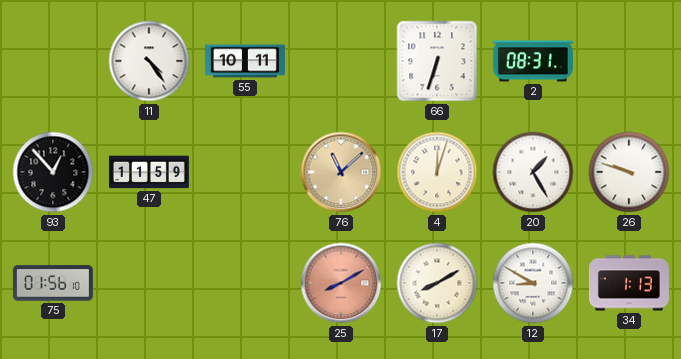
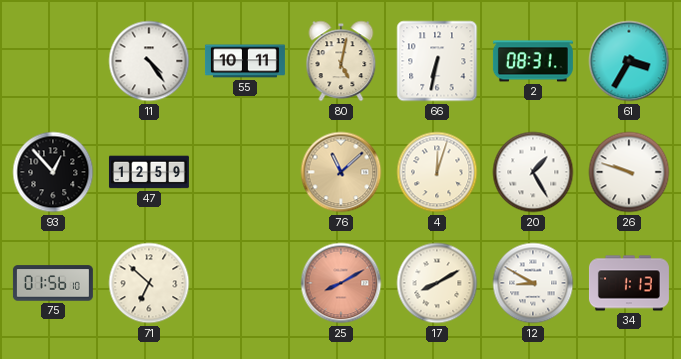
80: none -> 5:02 (341, 61)
66: 6:33 -> 6:32 (437, 61)
61: none -> 3:35 (629, 61)
47: 11:59 -> 12:59 (149, 172)
71: none -> 6:52 (149, 283)
